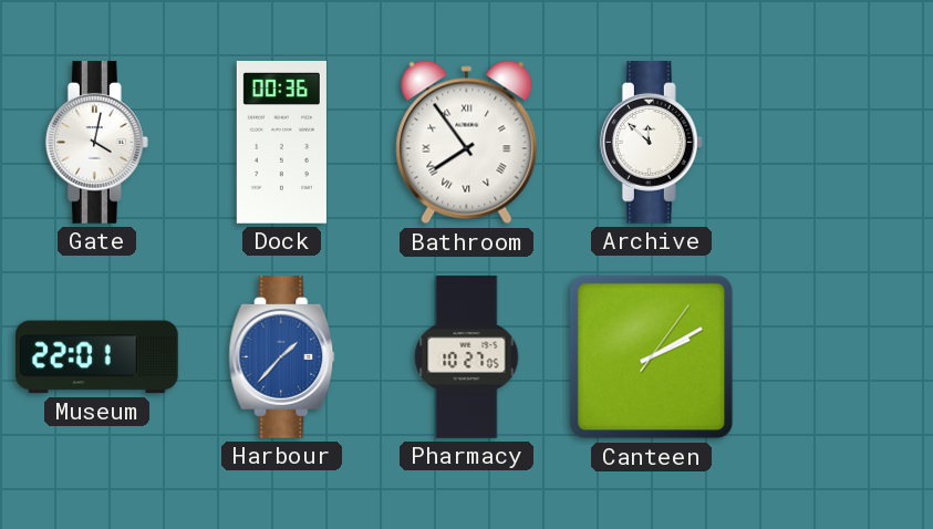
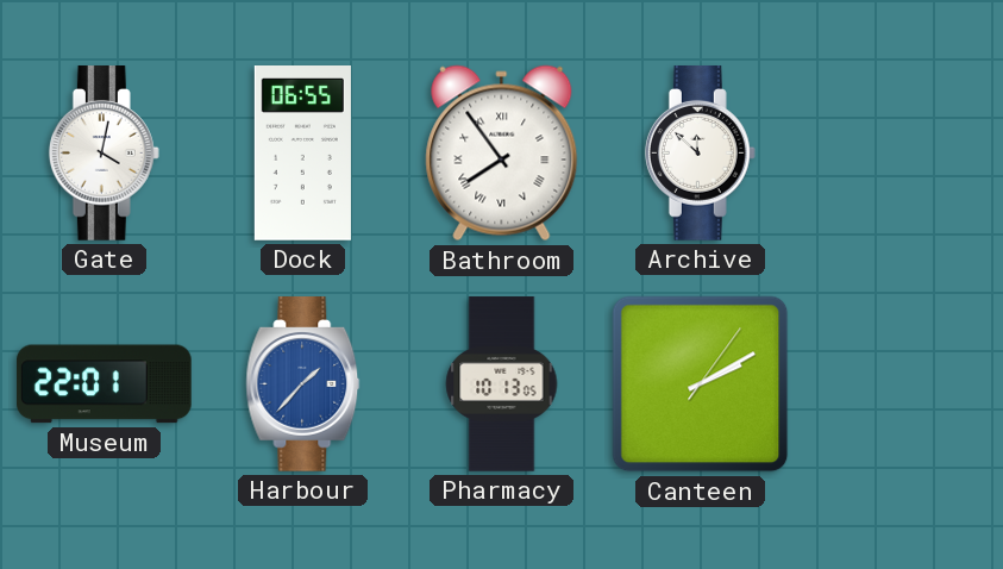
Dock: 00:36 -> 06:55 (302, 154)
Pharmacy: 10:27 -> 10:13 (502, 384)
